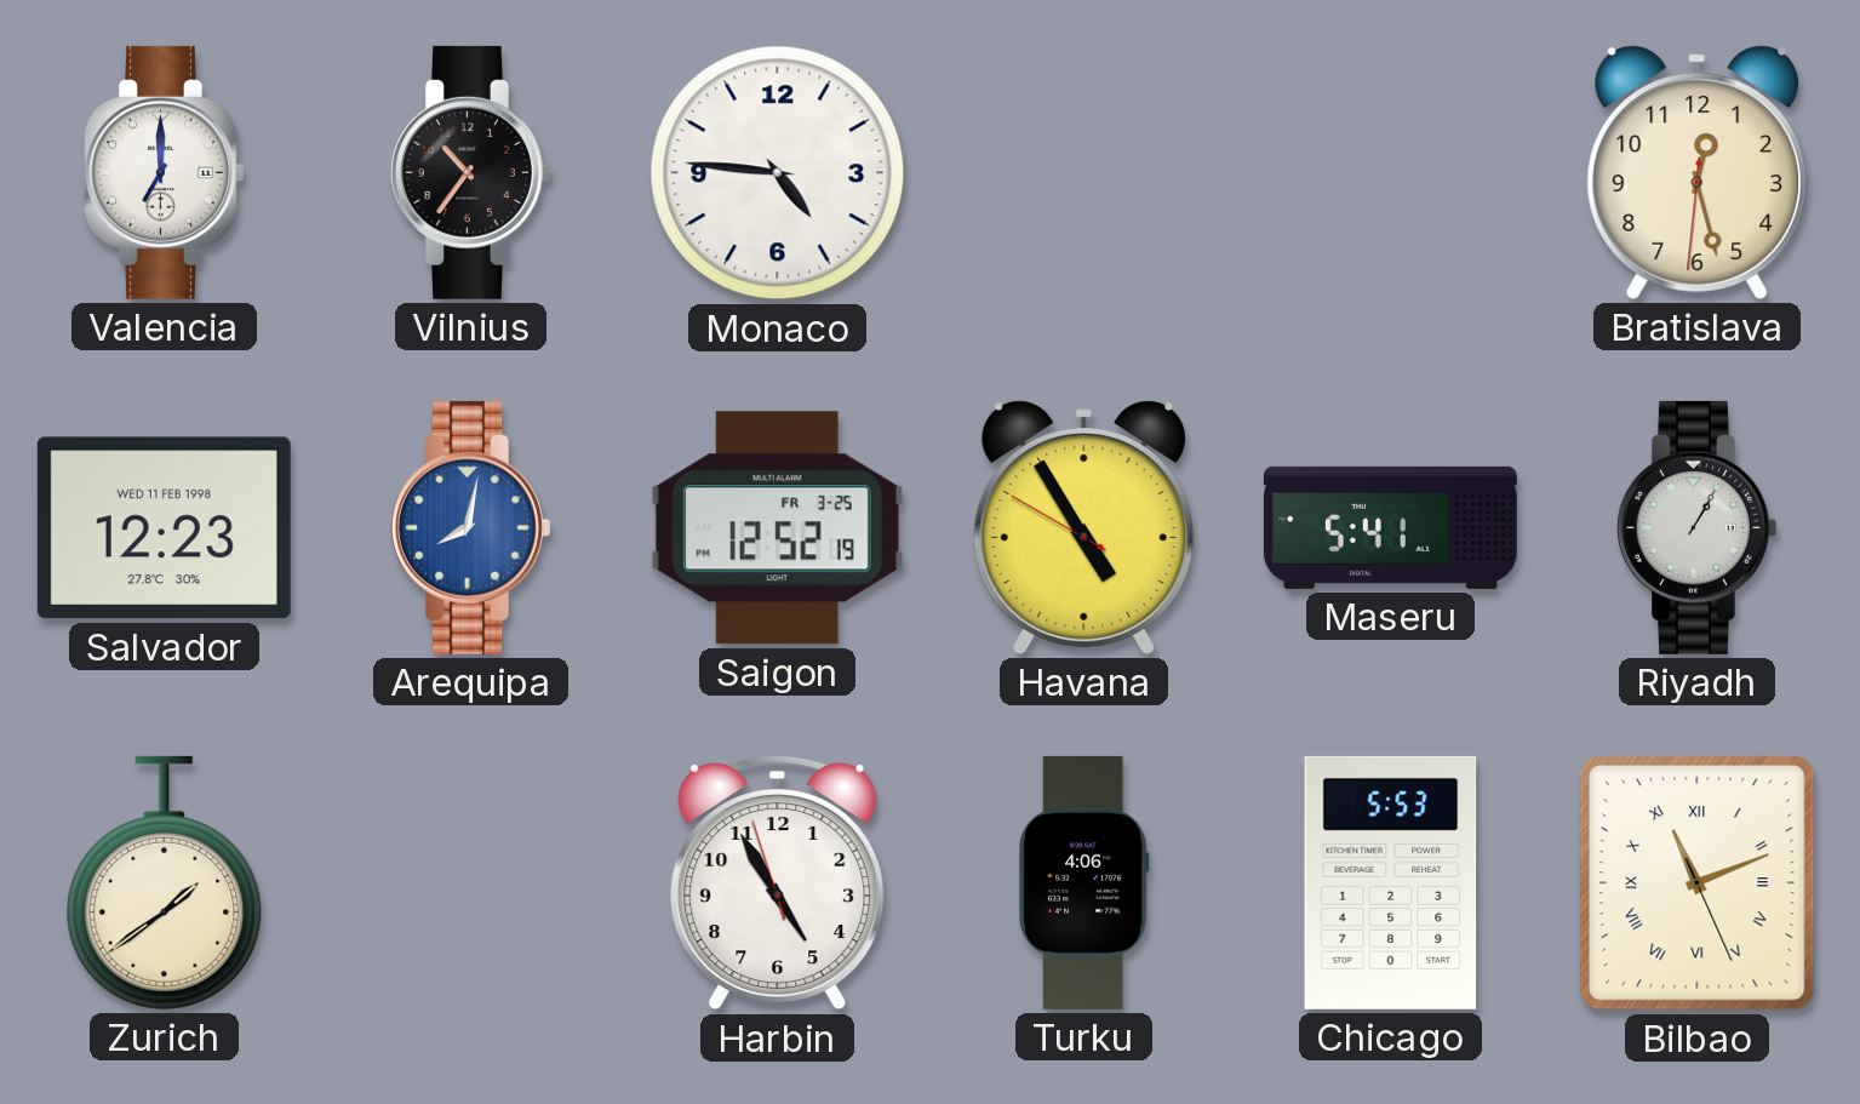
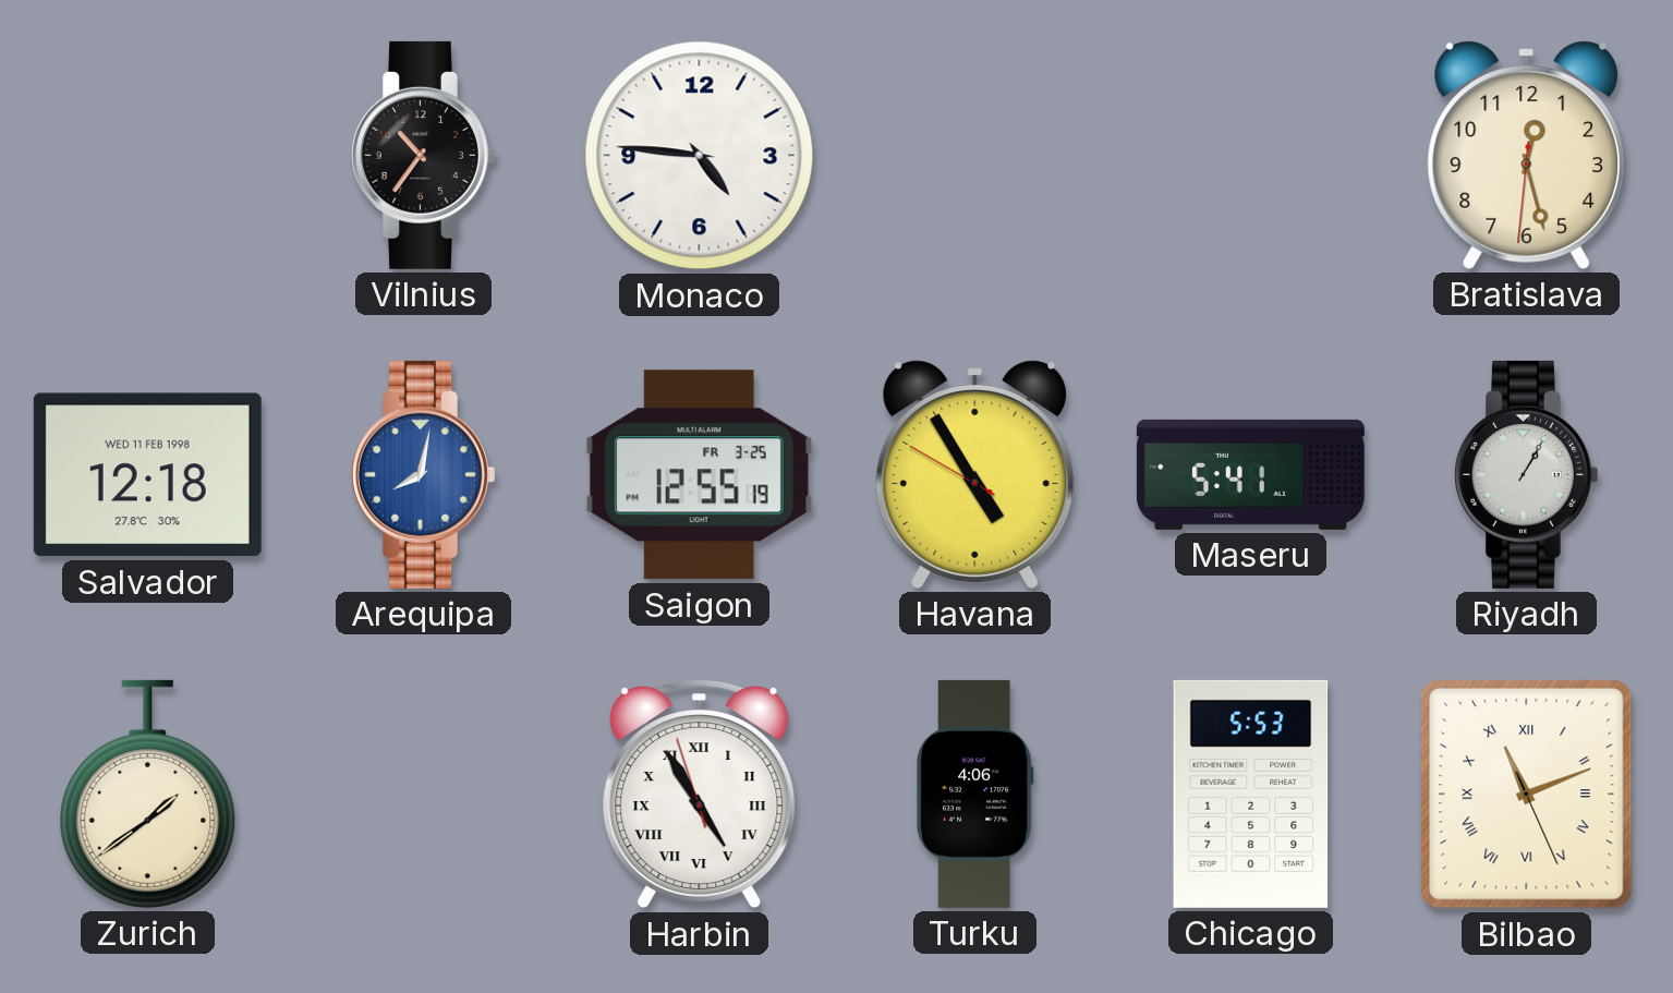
Valencia: 7:00 -> none (164, 172)
Salvador: 12:23 -> 12:18 (147, 475)
Saigon: 12:52 -> 12:55 (699, 475)
Harbin numerals: Arabic -> Roman (700, 795)
